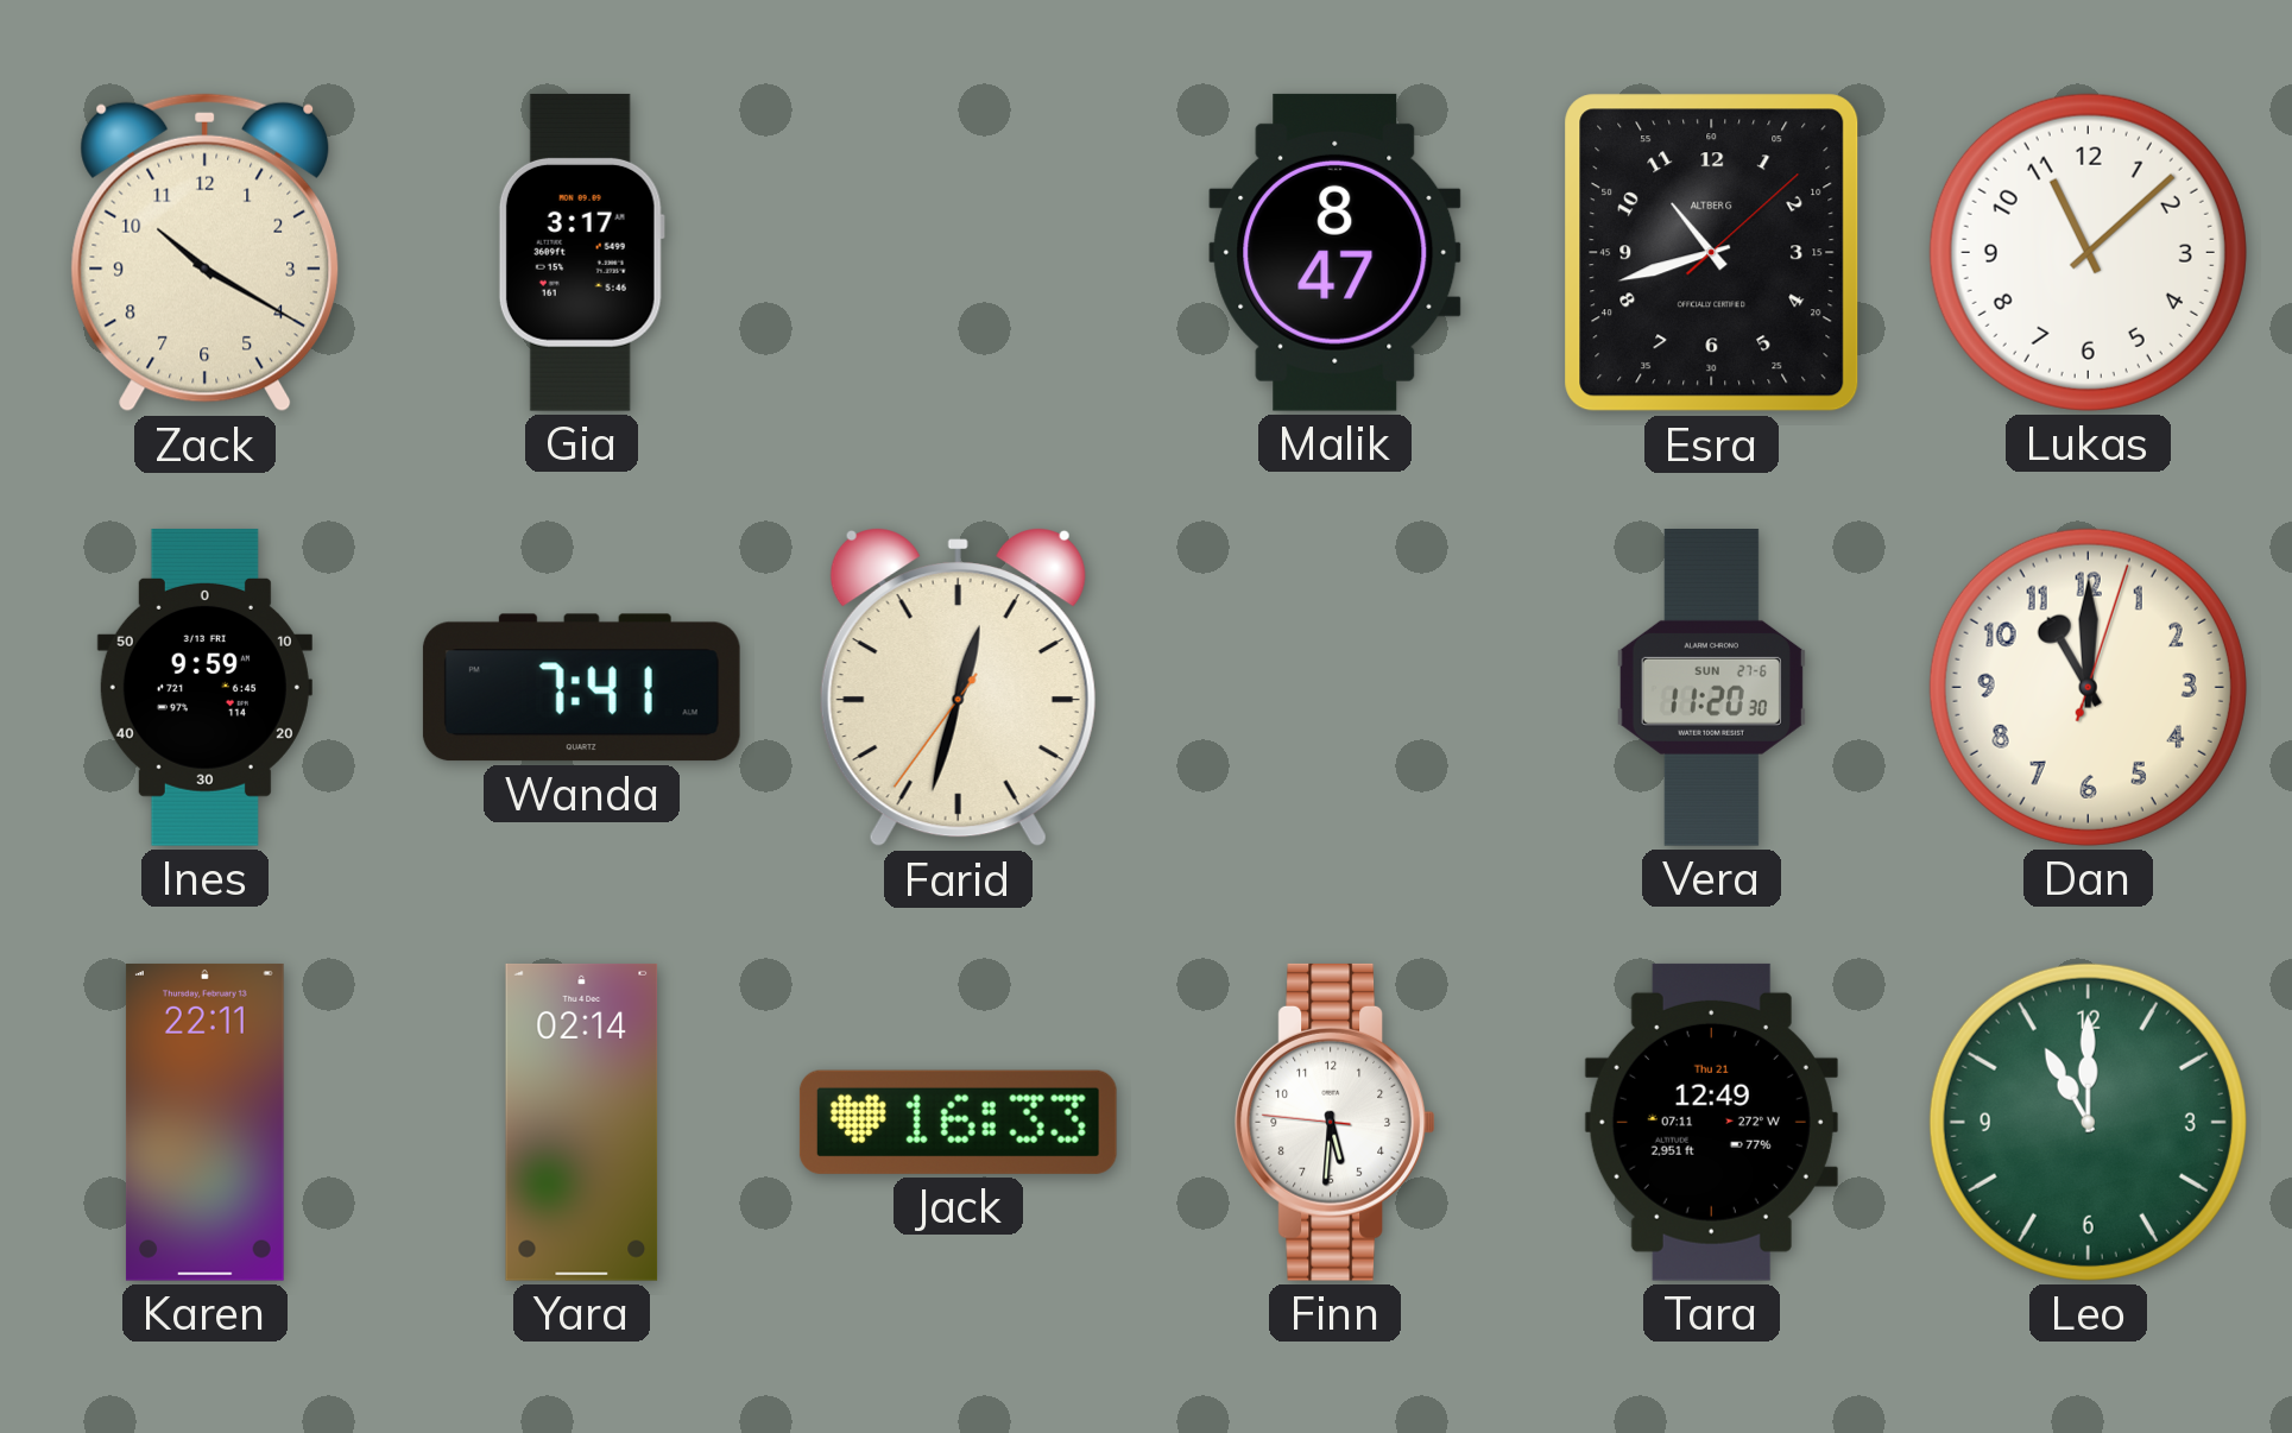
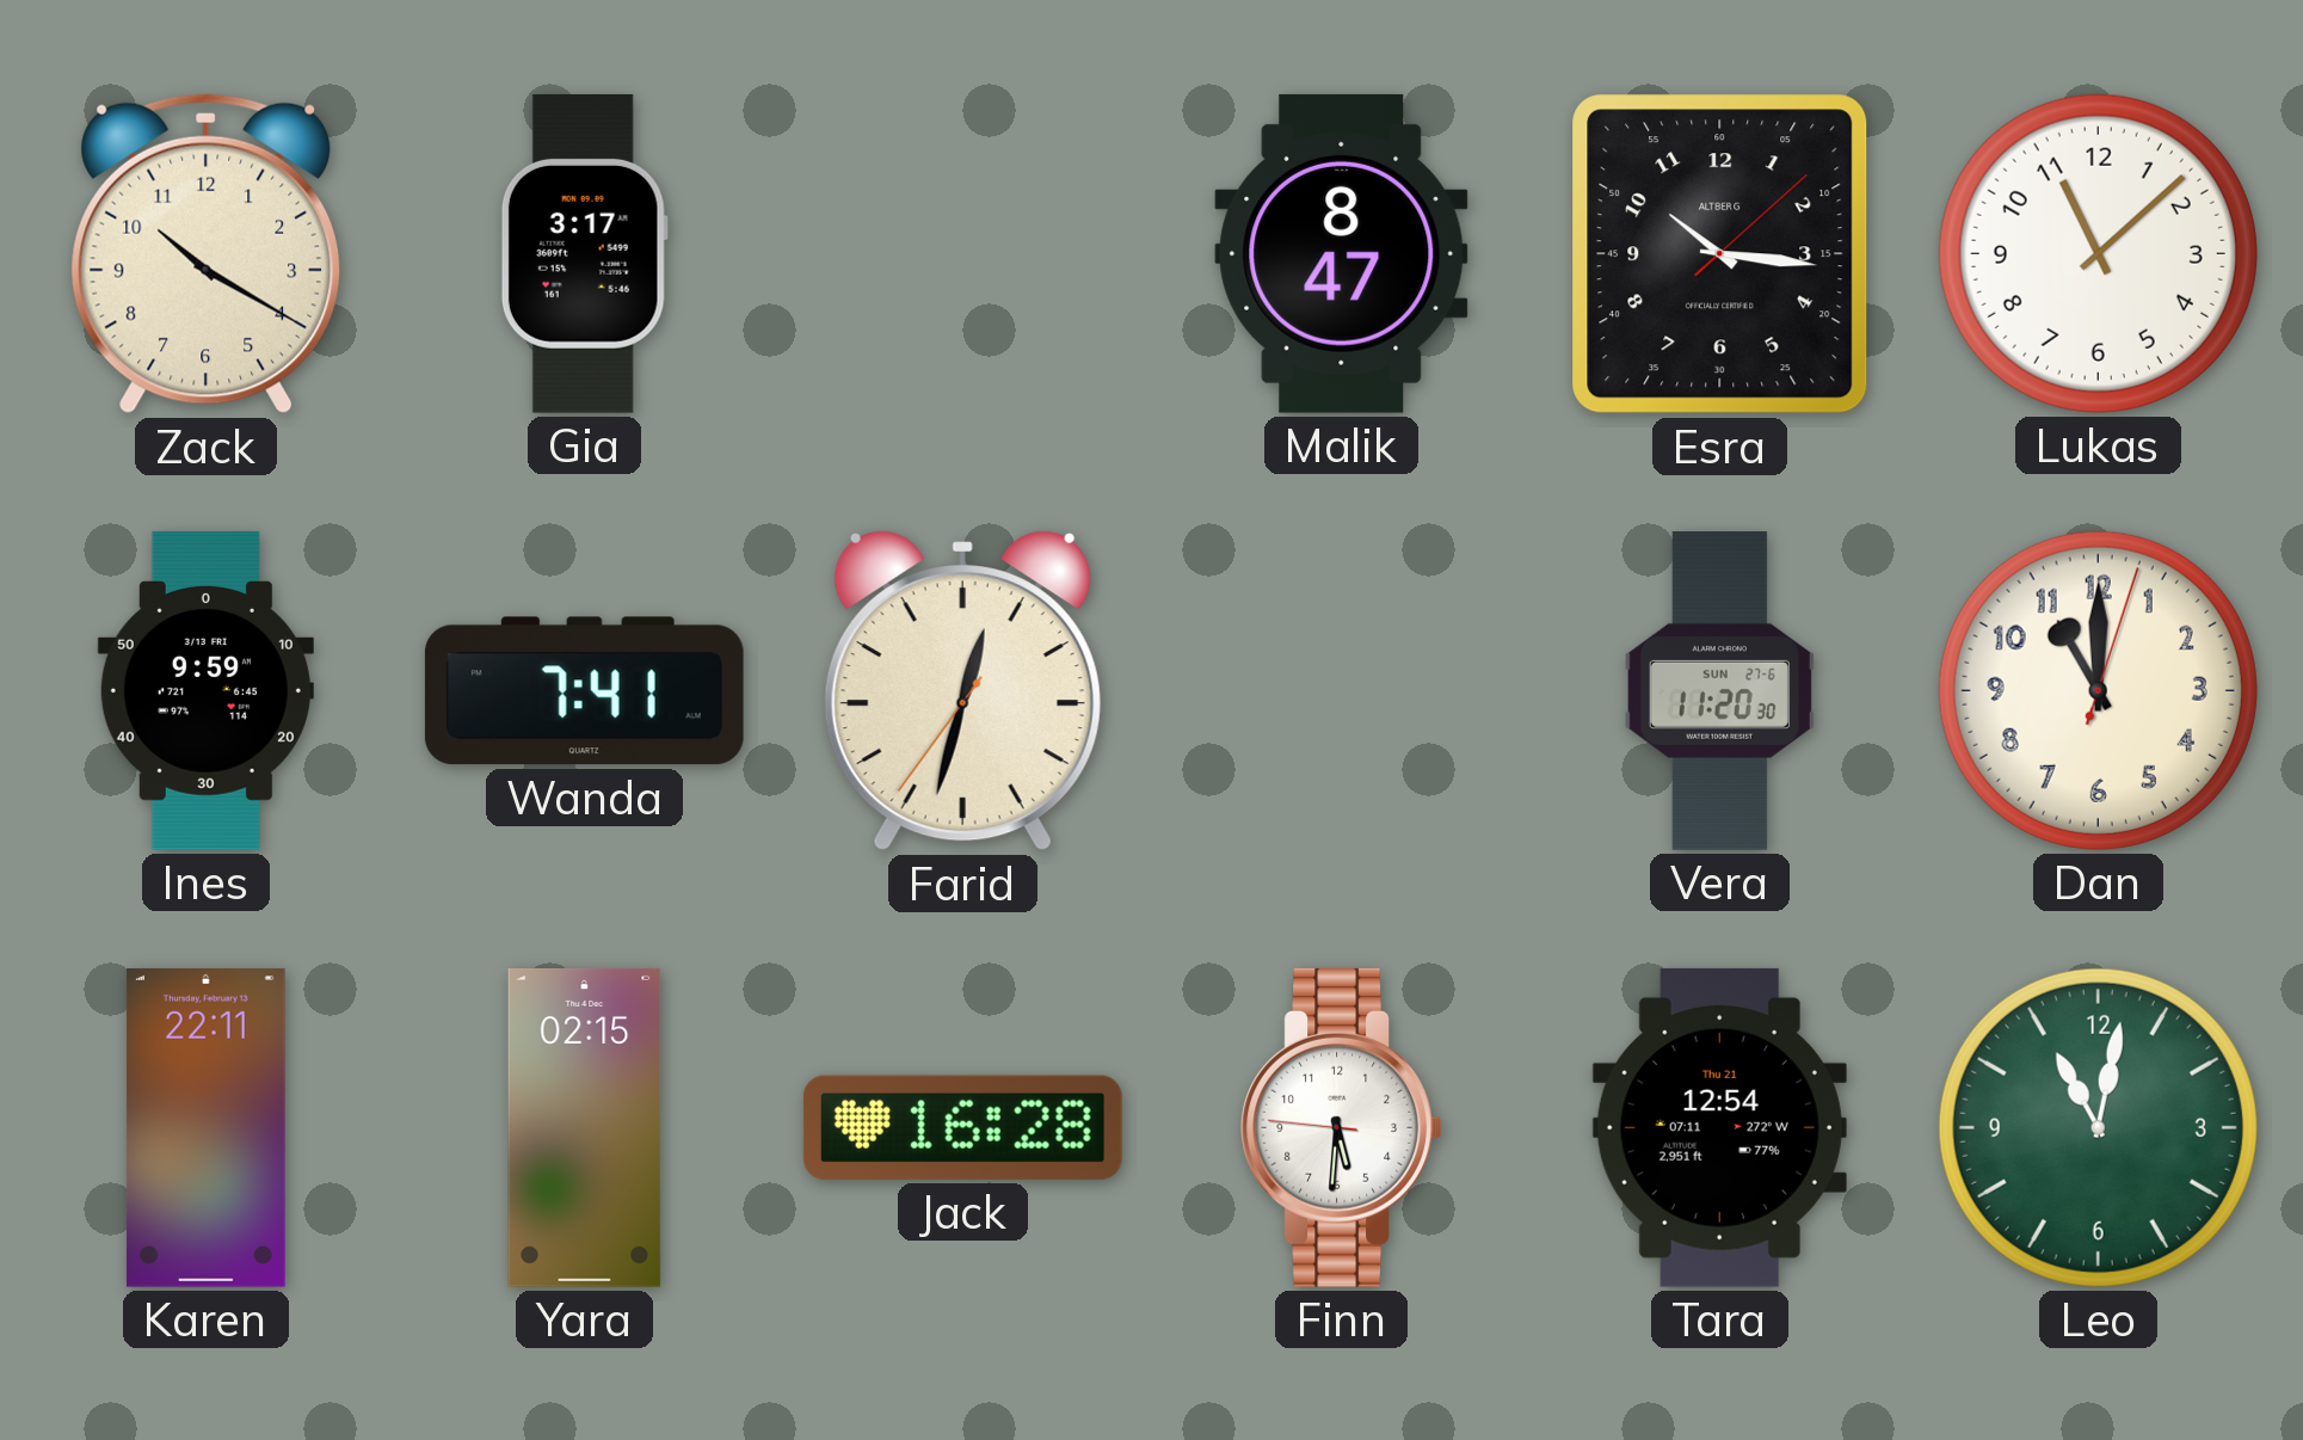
Esra: 10:42 -> 10:16 (1720, 254)
Yara: 02:14 -> 02:15 (585, 1127)
Jack: 16:33 -> 16:28 (962, 1127)
Tara: 12:49 -> 12:54 (1719, 1127)
Leo: 11:00 -> 11:02 (2098, 1127)
